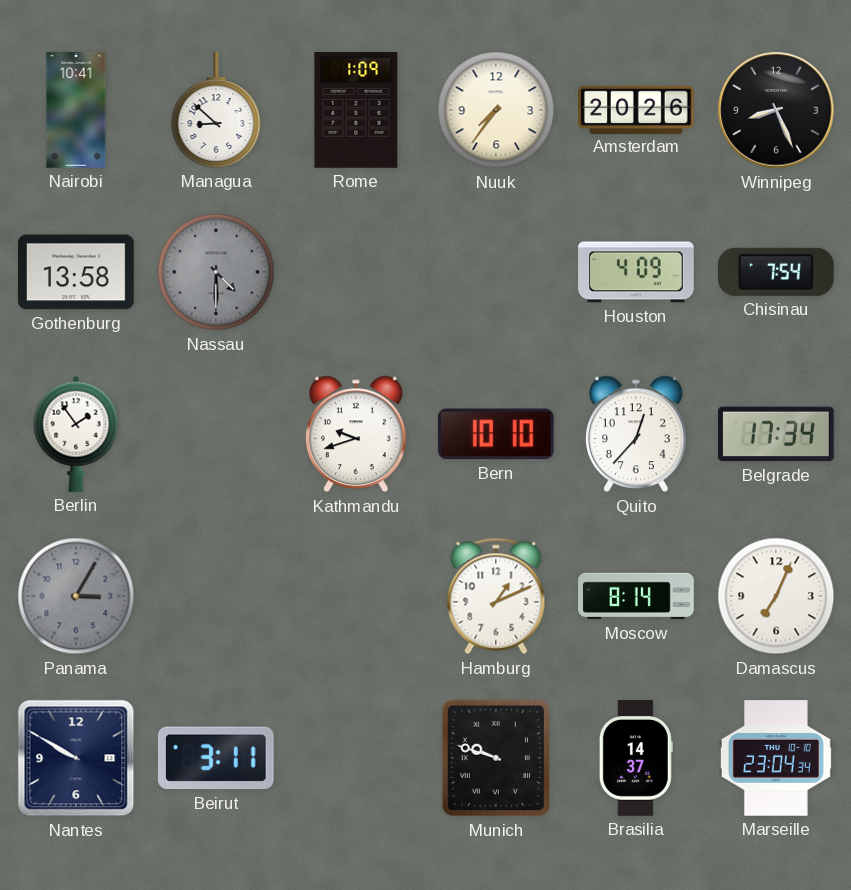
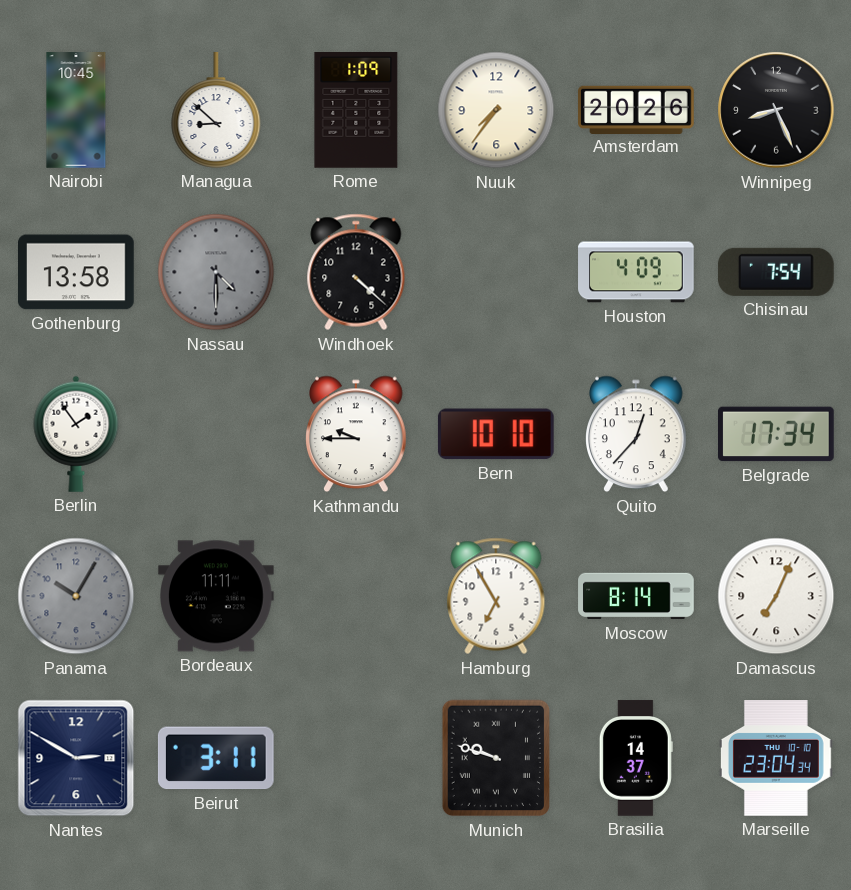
Nairobi: 10:41 -> 10:45 (76, 110)
Windhoek: none -> 4:22 (356, 272)
Kathmandu: 9:42 -> 9:45 (357, 434)
Panama: 3:05 -> 10:05 (76, 596)
Bordeaux: none -> 11:11 (217, 596)
Hamburg: 1:11 -> 6:55 (496, 596)
Nantes: 9:50 -> 2:50 (76, 758)
